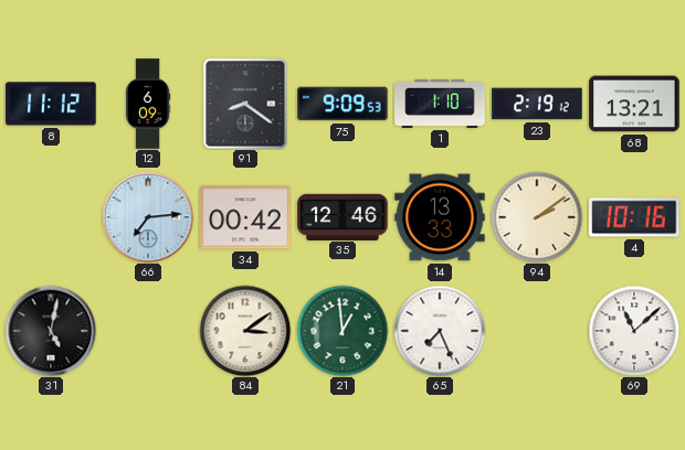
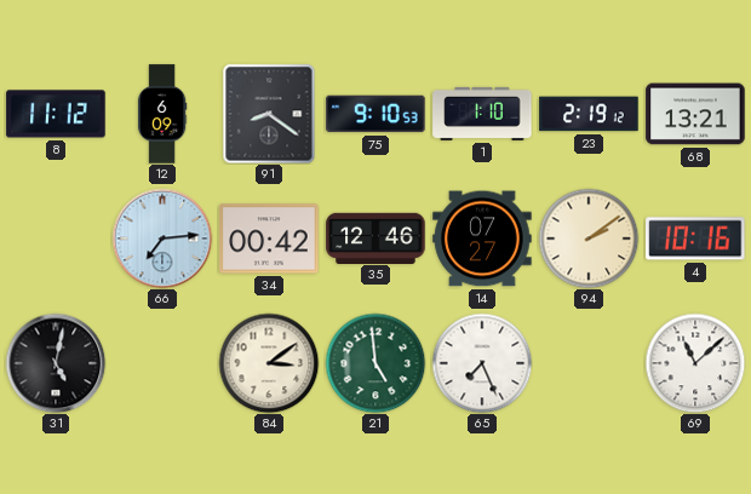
75: 9:09 -> 9:10 (375, 114)
14: 13:33 -> 07:27 (482, 239)
21: 12:59 -> 4:59 (375, 363)
